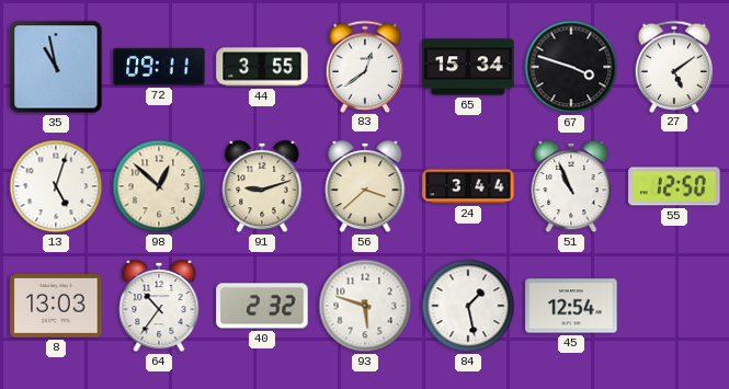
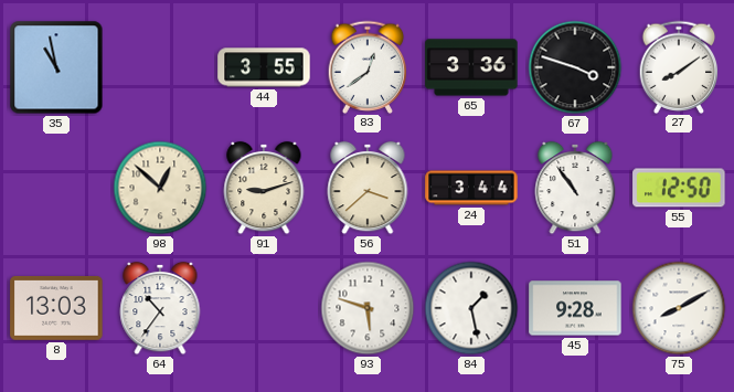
72: 09:11 -> none (159, 67)
65: 15:34 -> 3:36 (471, 67)
27: 5:09 -> 8:09 (679, 66)
13: 5:03 -> none (56, 186)
51: 10:56 -> 10:54 (575, 188)
40: 2:32 -> none (262, 306)
45: 12:54 -> 9:28 (575, 308)
75: none -> 8:10 (679, 308)
